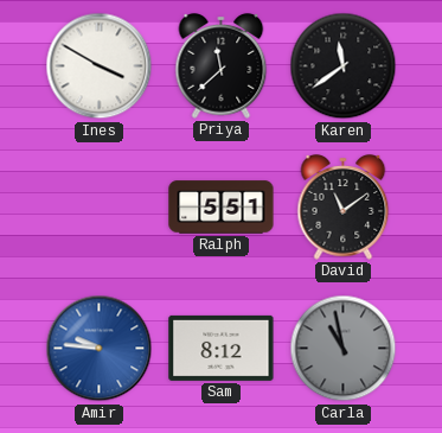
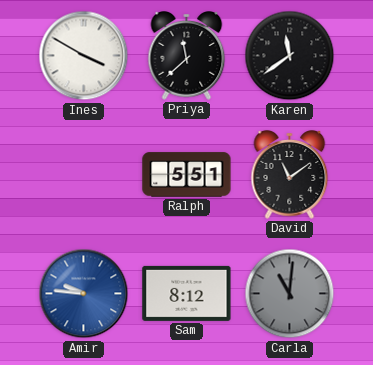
Carla: 10:58 -> 11:01 (290, 294)
